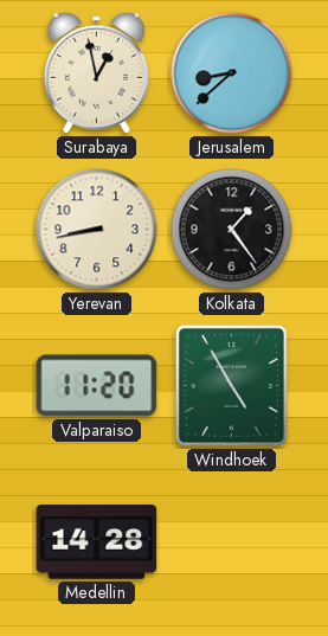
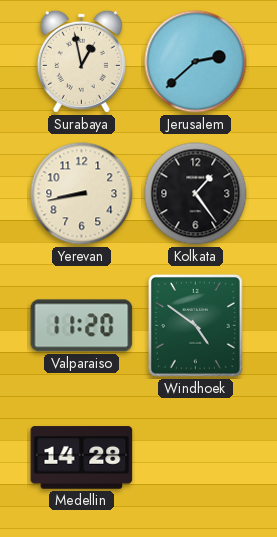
Jerusalem: 8:38 -> 2:38 (196, 62)
Windhoek: 4:55 -> 4:51 (195, 325)
